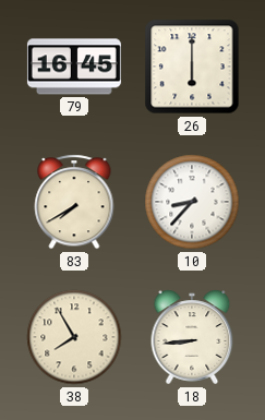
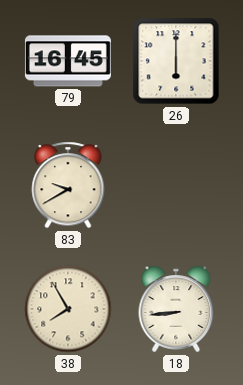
83: 7:40 -> 9:40 (68, 185)
10: 8:37 -> none (192, 202)
